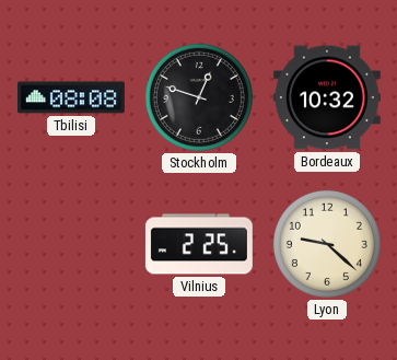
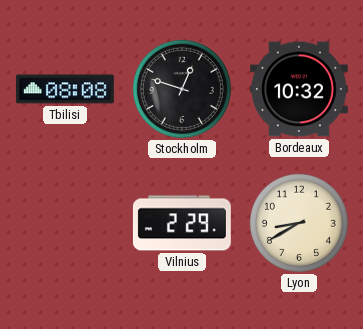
Vilnius: 2:25 -> 2:29 (182, 223)
Lyon: 9:22 -> 8:40 (299, 223)
